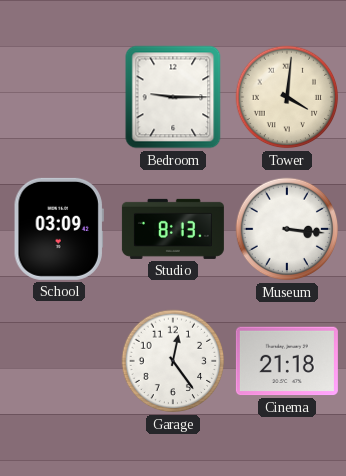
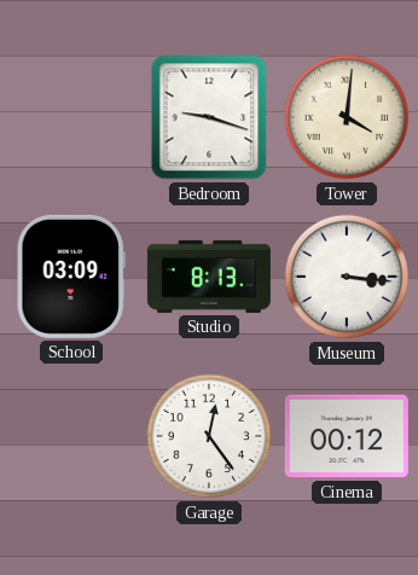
Bedroom: 9:15 -> 9:18 (209, 117)
Cinema: 21:18 -> 00:12 (347, 436)
